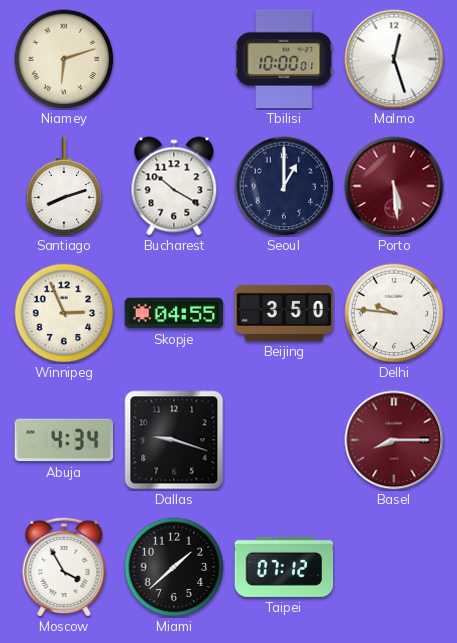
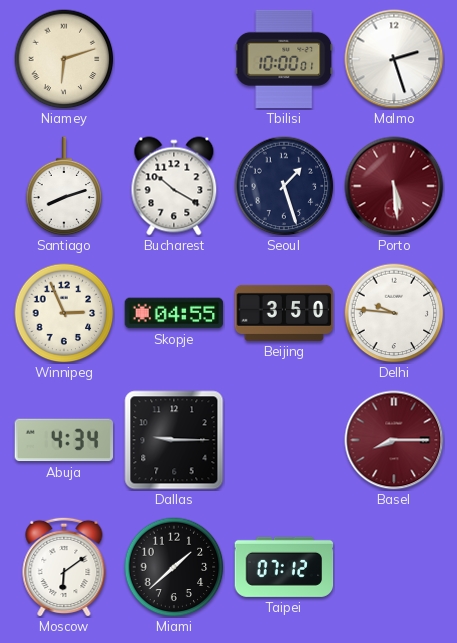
Malmo: 12:27 -> 2:27 (394, 59)
Seoul: 1:00 -> 1:27 (284, 186)
Dallas: 9:18 -> 9:15 (174, 440)
Moscow: 3:55 -> 6:09 (64, 567)
